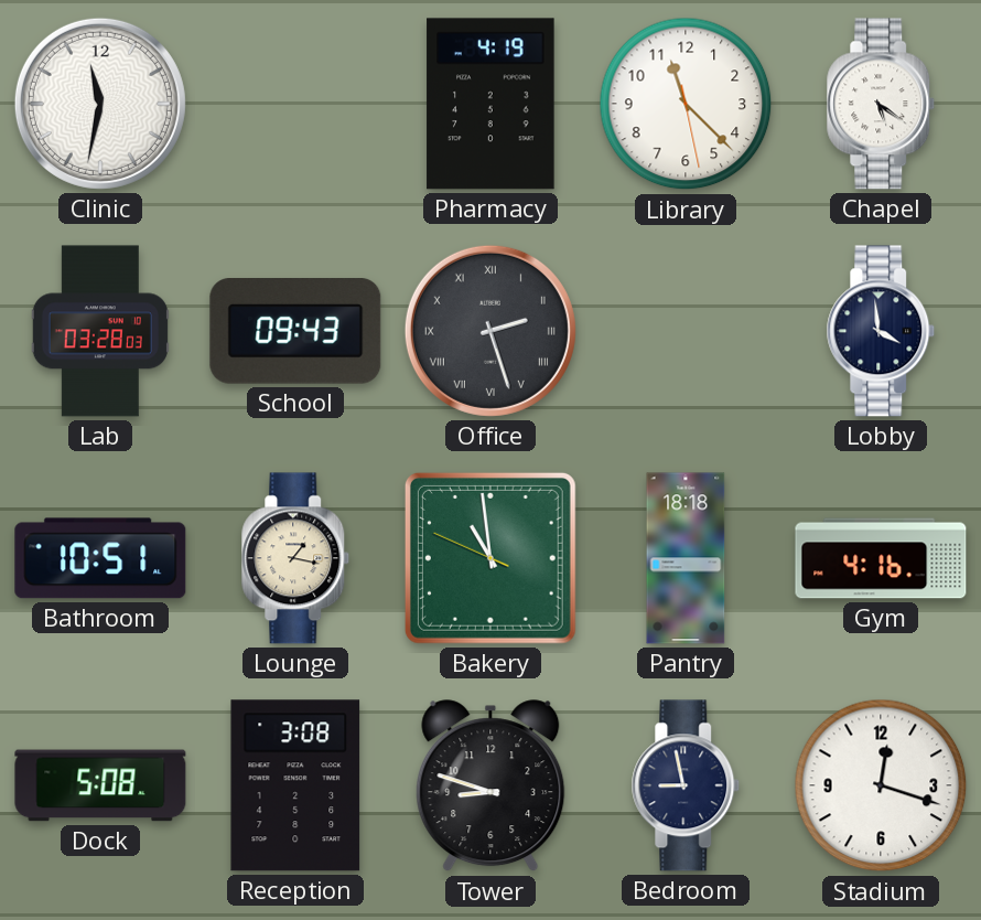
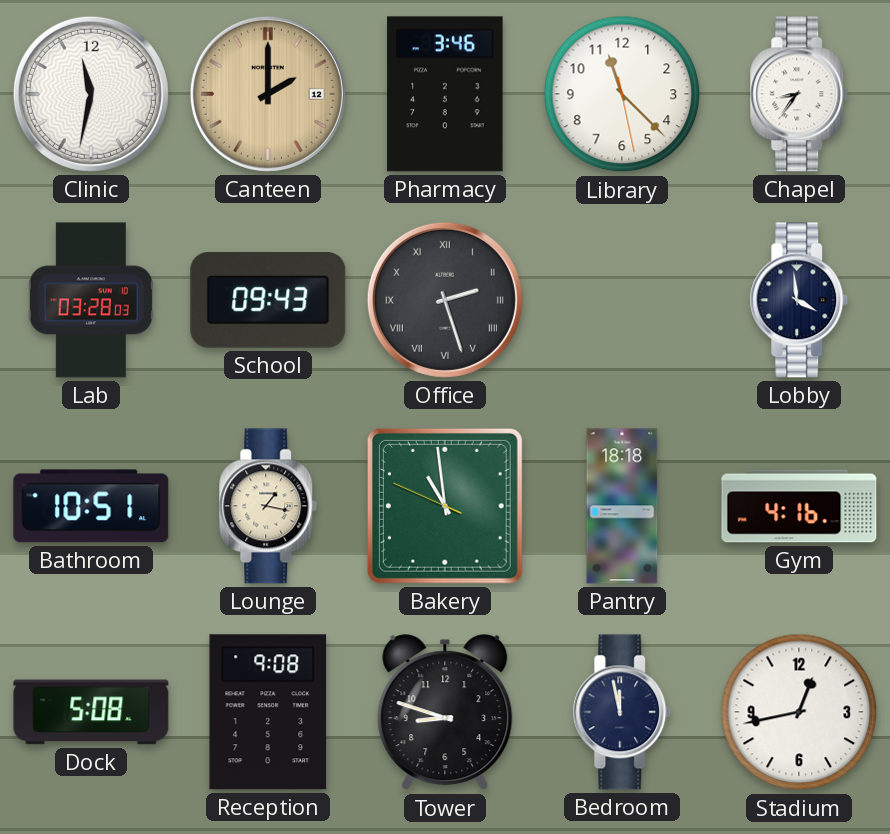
Canteen: none -> 2:00 (268, 94)
Pharmacy: 4:19 -> 3:46 (445, 94)
Chapel: 5:21 -> 8:36 (799, 94)
Reception: 3:08 -> 9:08 (268, 712)
Bedroom: 8:58 -> 11:58 (622, 712)
Stadium: 12:18 -> 12:43 (799, 712)
